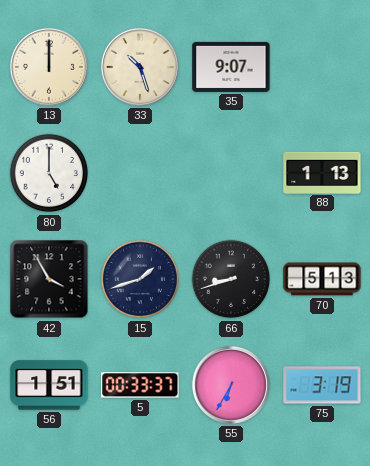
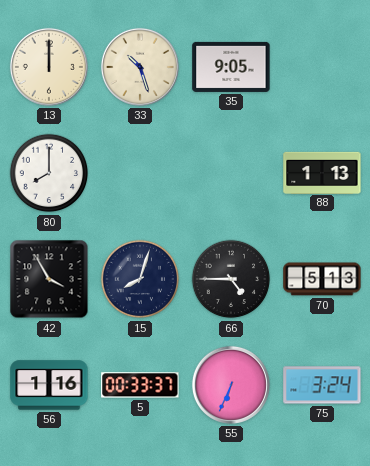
35: 9:07 -> 9:05 (231, 67)
80: 5:00 -> 8:00 (49, 173)
15: 1:42 -> 8:03 (140, 279)
66: 8:42 -> 4:45 (231, 279)
56: 1:51 -> 1:16 (49, 385)
55: 6:35 -> 6:34 (231, 385)
75: 3:19 -> 3:24 (322, 385)
